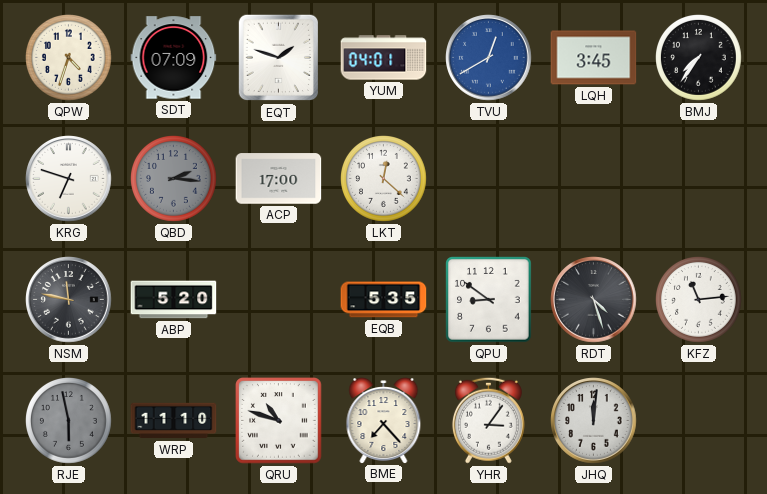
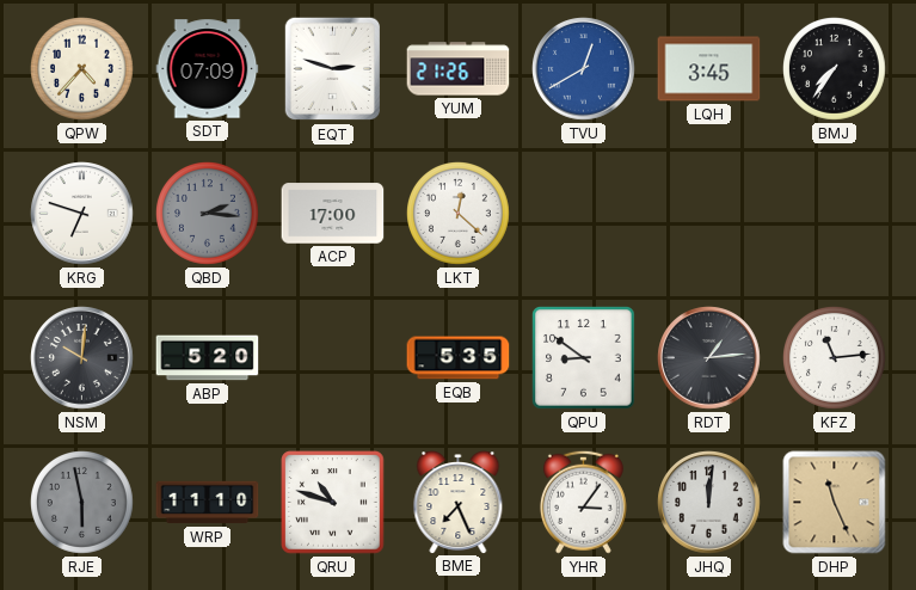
QPW: 4:33 -> 4:37 (82, 69)
EQT: 1:48 -> 2:48 (332, 69)
YUM: 04:01 -> 21:26 (459, 69)
NSM: 11:47 -> 10:01 (82, 358)
RDT: 4:27 -> 1:14 (709, 358)
BME: 7:23 -> 7:26 (459, 503)
DHP: none -> 11:26 (835, 503)
